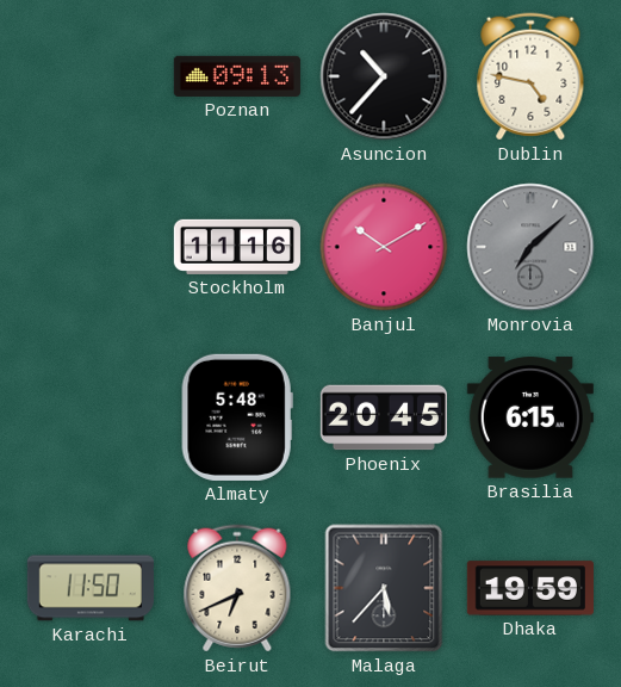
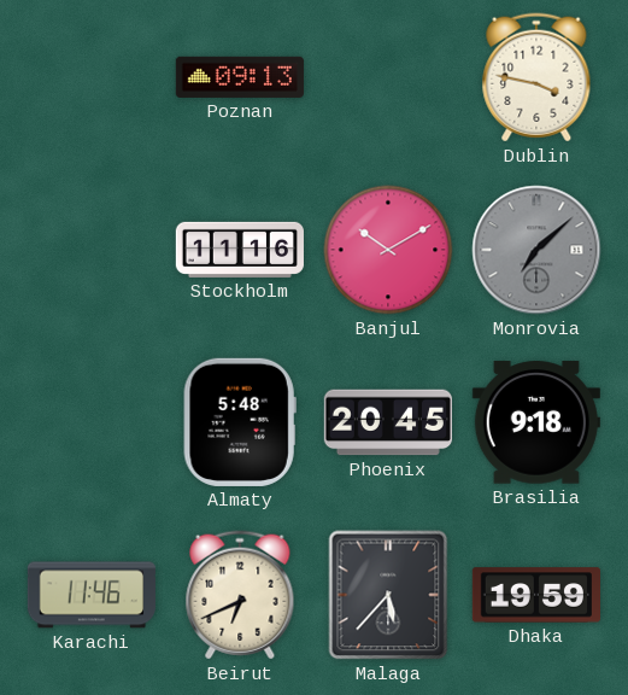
Asuncion: 10:37 -> none (384, 76)
Dublin: 4:47 -> 3:47 (536, 77)
Brasilia: 6:15 -> 9:18 (536, 422)
Karachi: 11:50 -> 11:46 (92, 595)
